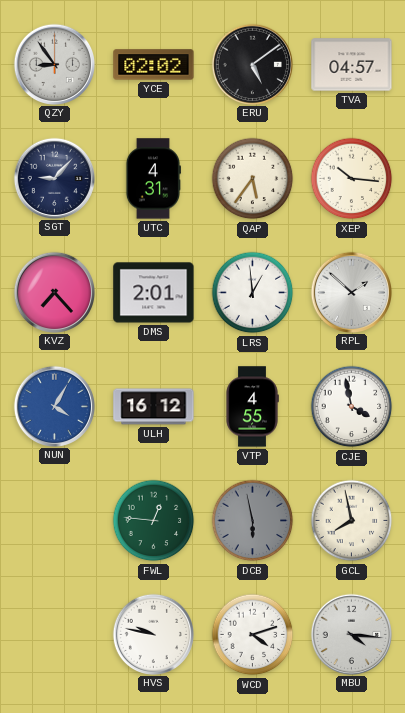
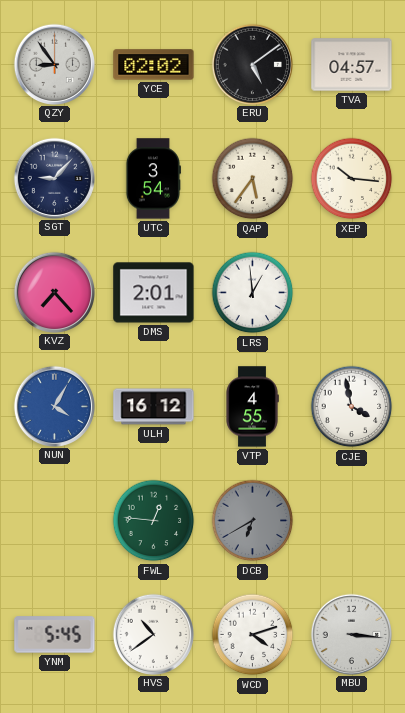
UTC: 4:31 -> 3:54 (152, 179)
RPL: 1:52 -> none (351, 292)
DCB: 5:58 -> 6:40 (253, 521)
GCL: 7:58 -> none (352, 521)
YNM: none -> 5:45 (55, 635)
HVS: 9:47 -> 10:39 (153, 634)
MBU: 4:16 -> 3:16 (351, 634)
